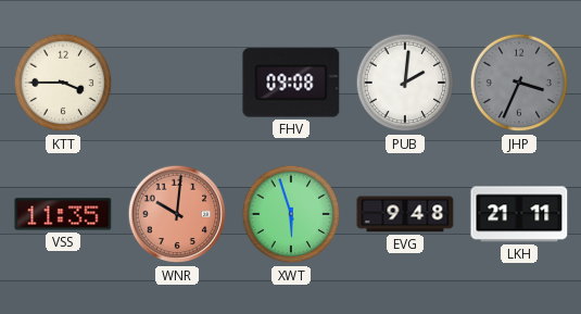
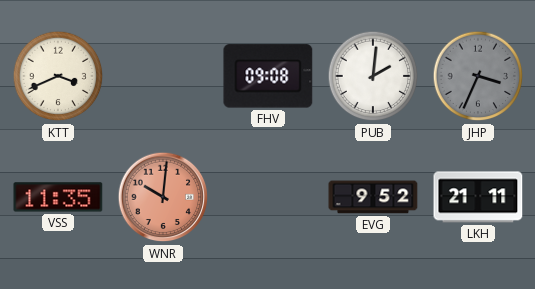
KTT: 3:45 -> 3:41 (58, 76)
XWT: 5:57 -> none (291, 214)
EVG: 9:48 -> 9:52 (373, 197)
